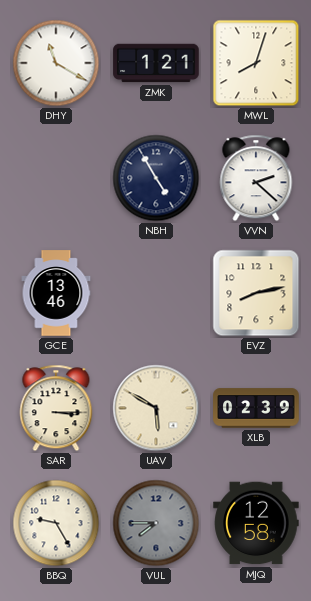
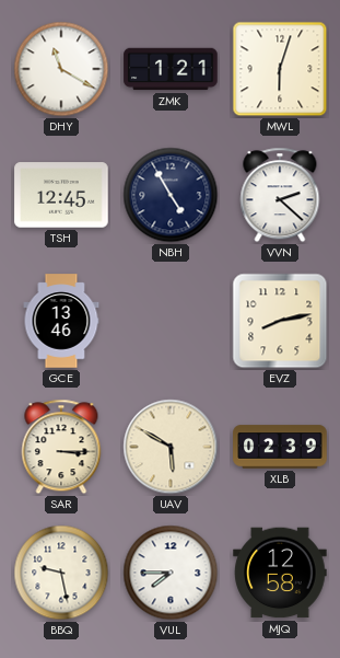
MWL: 8:03 -> 6:03 (280, 69)
TSH: none -> 12:45 (61, 195)
BBQ: 9:25 -> 9:28 (61, 573)
VUL dial: grey -> white (171, 573)
